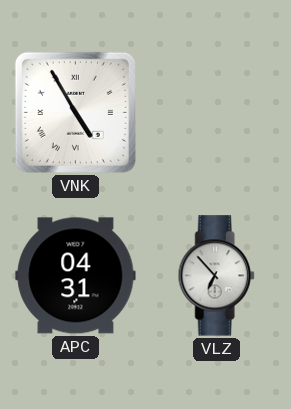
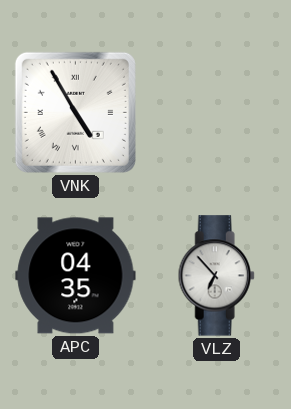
APC: 04:31 -> 04:35 (76, 276)
